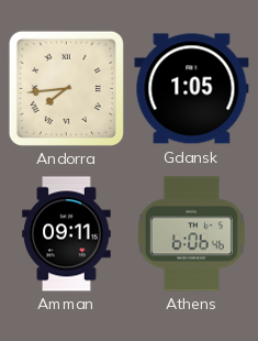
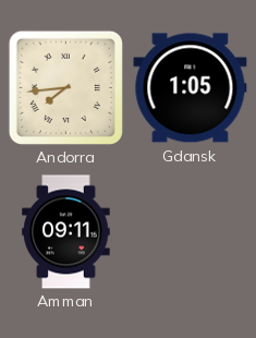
Athens: 6:06 -> none (191, 234)
